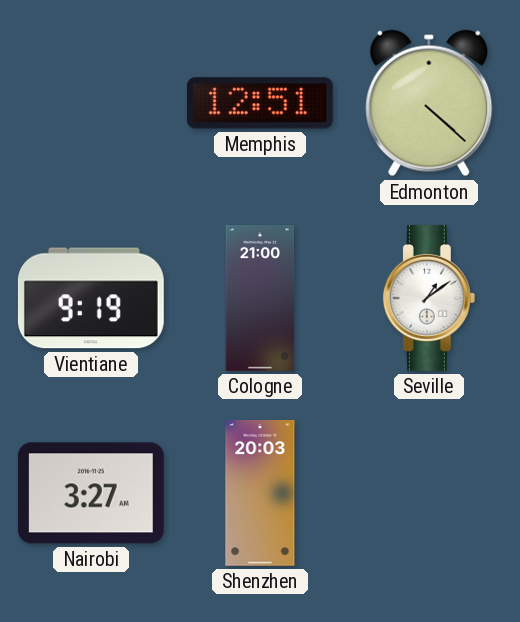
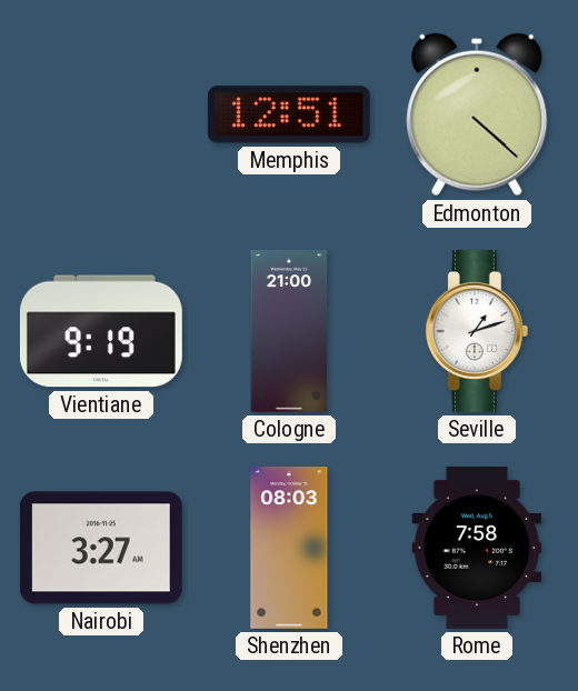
Seville: 1:09 -> 1:12 (477, 331)
Shenzhen: 20:03 -> 08:03 (289, 549)
Rome: none -> 7:58 (477, 548)
